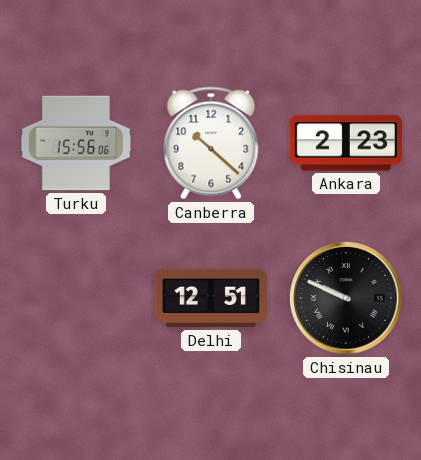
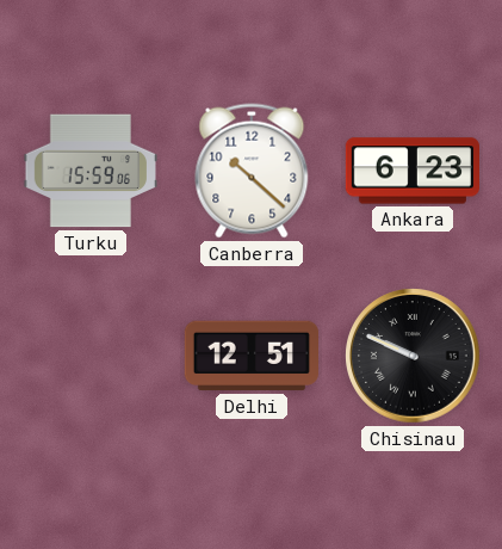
Turku: 15:56 -> 15:59 (89, 171)
Ankara: 2:23 -> 6:23 (411, 171)
